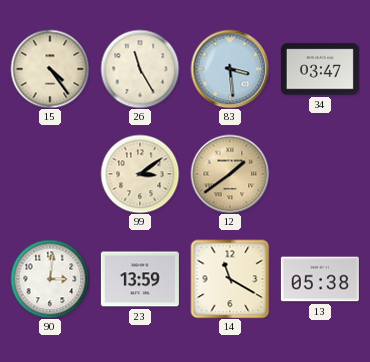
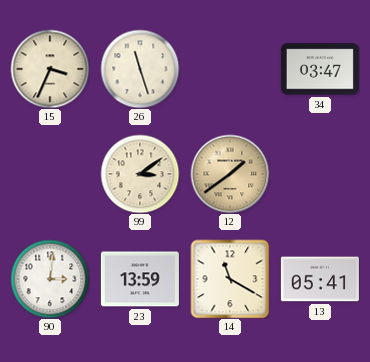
15: 4:24 -> 3:34 (50, 69)
26: 11:25 -> 11:27 (140, 69)
83: 3:29 -> none (230, 69)
13: 05:38 -> 05:41 (320, 279)
